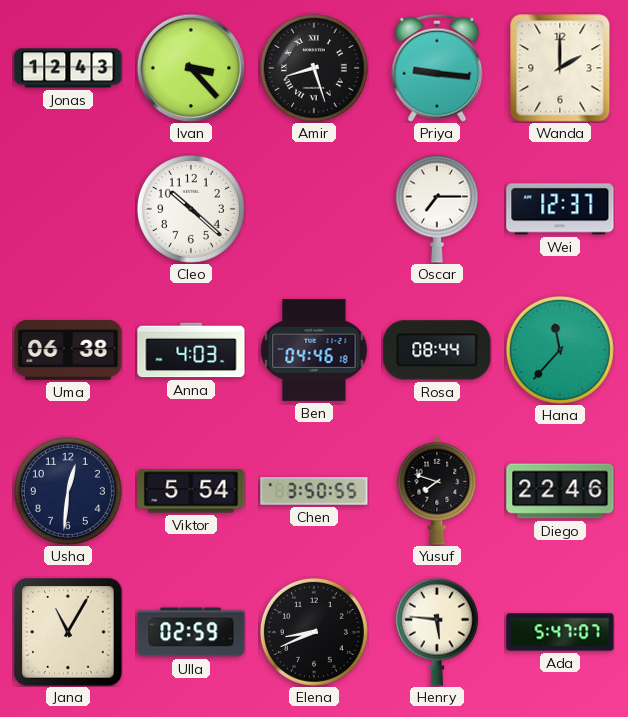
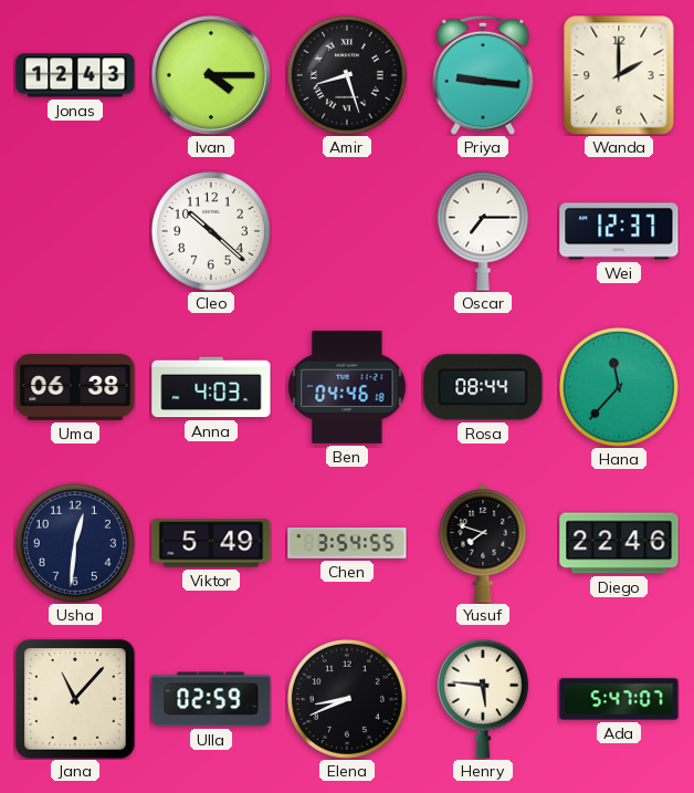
Ivan: 3:23 -> 4:15 (211, 75)
Viktor: 5:54 -> 5:49 (211, 543)
Chen: 3:50 -> 3:54 (347, 544)
Jana: 11:05 -> 11:07 (75, 699)
